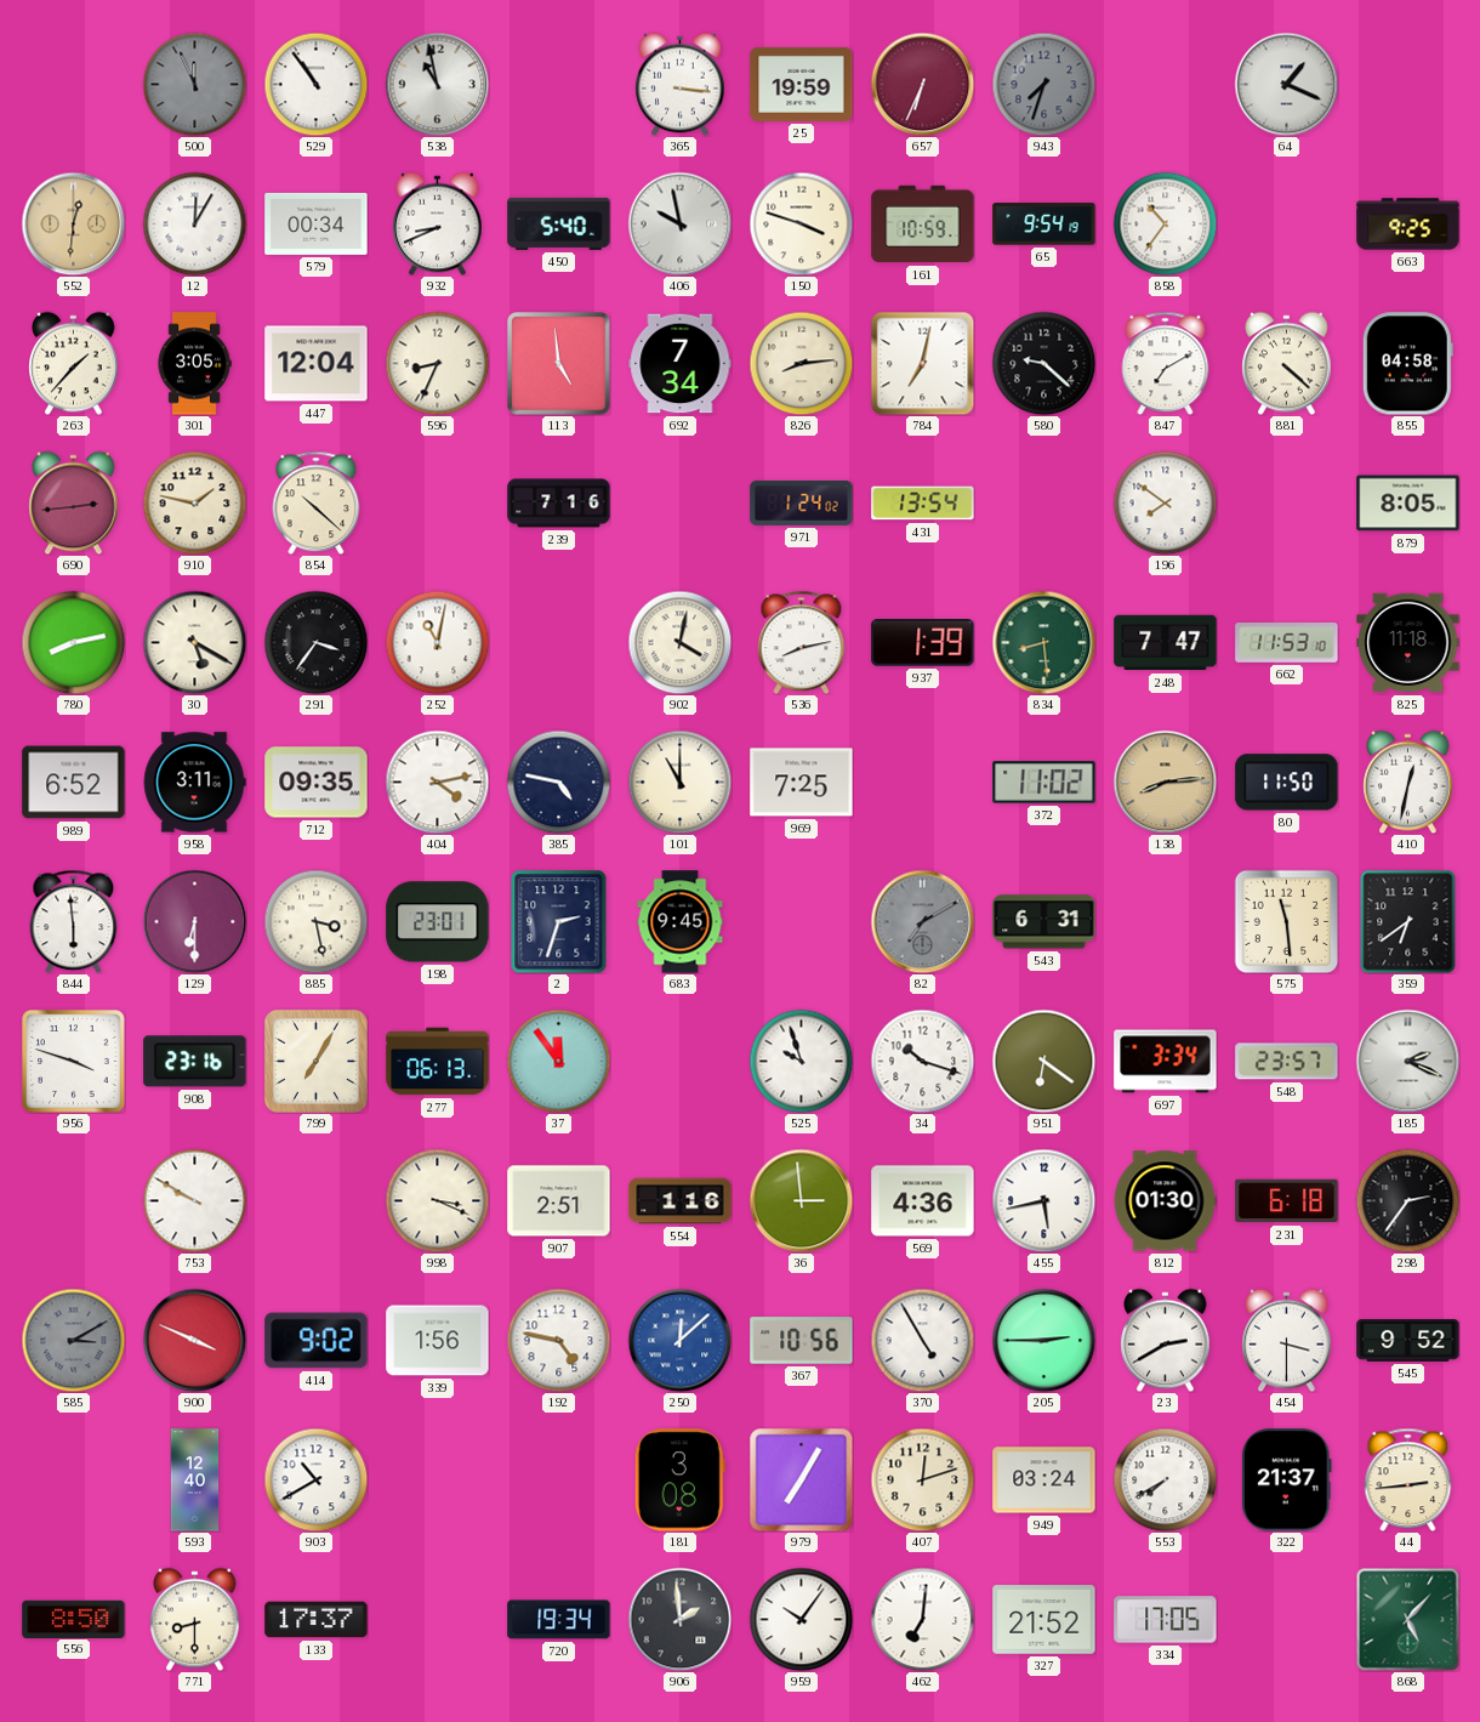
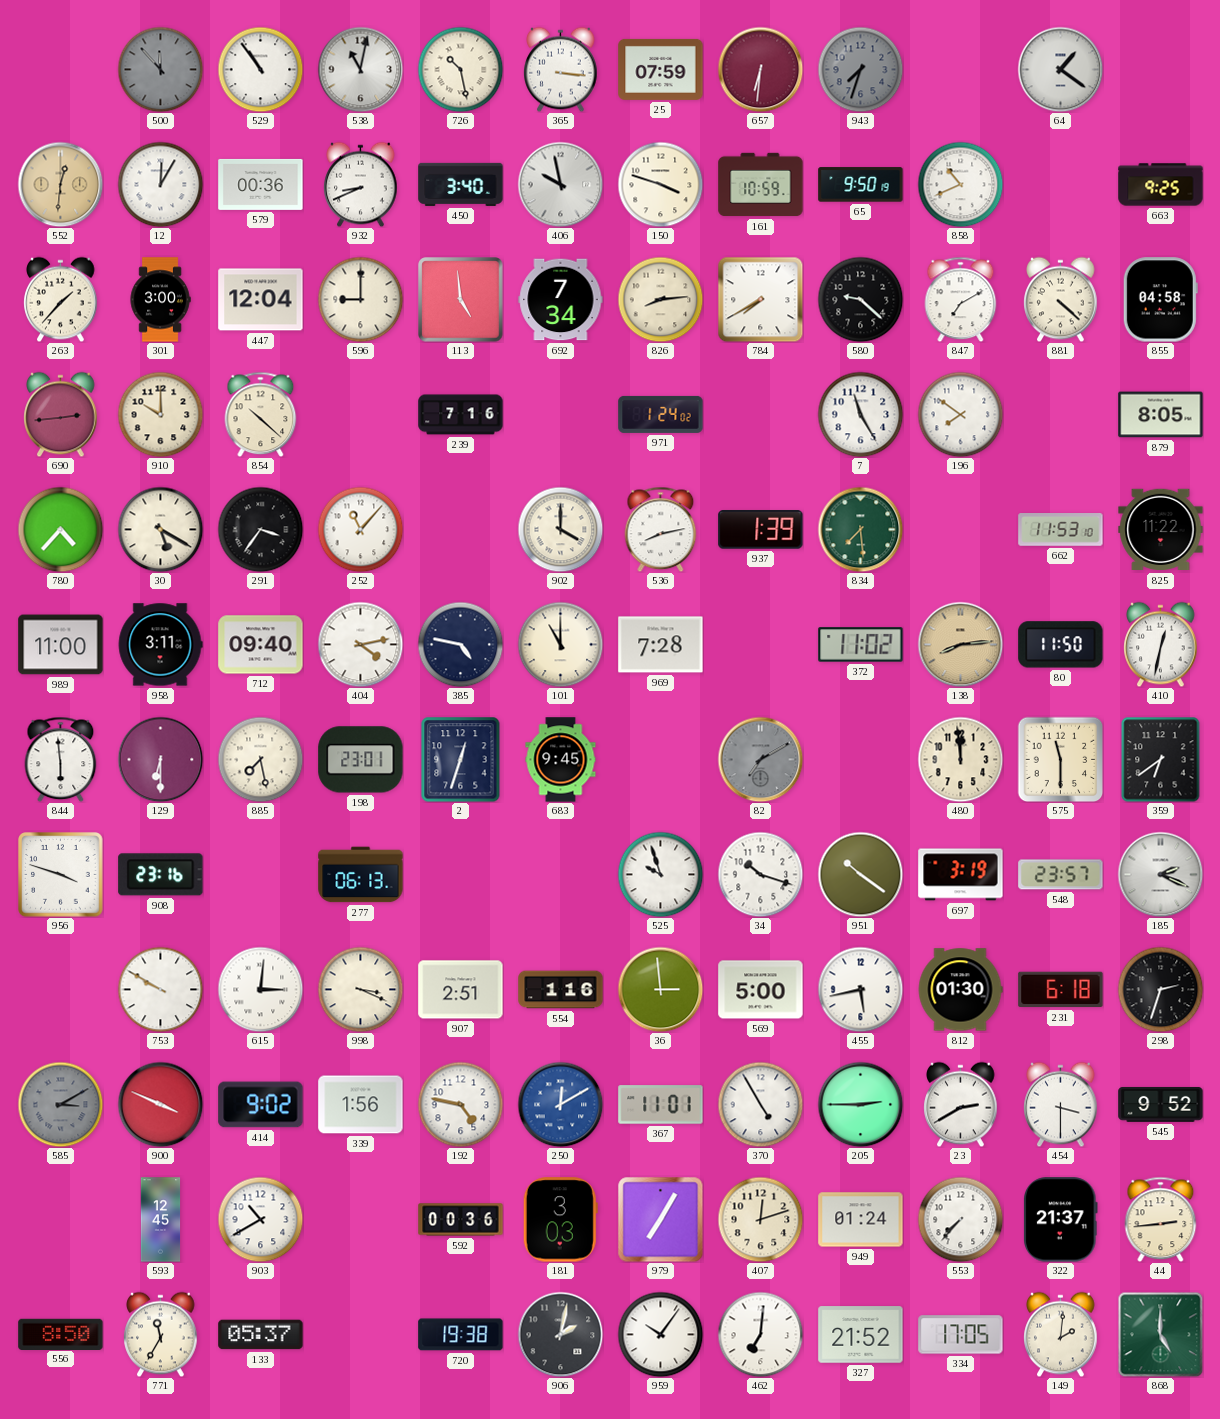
500: 11:56 -> 11:53 (160, 69)
538: 10:58 -> 11:02 (360, 69)
726: none -> 10:28 (460, 69)
25: 19:59 -> 07:59 (661, 69)
657: 6:34 -> 6:31 (760, 69)
64: 1:19 -> 1:21 (1060, 69)
579: 00:34 -> 00:36 (261, 184)
450: 5:40 -> 3:40 (461, 184)
65: 9:54 -> 9:50 (861, 185)
858: 10:36 -> 10:41 (960, 184)
301: 3:05 -> 3:00 (160, 300)
596: 8:34 -> 9:00 (360, 299)
784: 7:02 -> 7:40 (760, 299)
910: 1:47 -> 10:00 (160, 414)
431: 13:54 -> none (923, 504)
7: none -> 11:25 (860, 414)
780: 8:13 -> 4:37 (60, 529)
252: 11:02 -> 11:07 (360, 529)
902: 4:02 -> 4:00 (560, 529)
834: 8:29 -> 7:29 (860, 529)
248: 7:47 -> none (1166, 643)
825: 11:18 -> 11:22 (1161, 530)
989: 6:52 -> 11:00 (61, 645)
712: 09:35 -> 09:40 (261, 645)
969: 7:25 -> 7:28 (661, 645)
885: 3:28 -> 7:28 (260, 759)
2: 2:33 -> 12:33 (461, 759)
543: 6:31 -> none (1044, 922)
480: none -> 11:59 (960, 759)
575: 11:29 -> 11:30 (1060, 759)
799: 7:05 -> none (315, 1061)
37: 11:54 -> none (558, 1061)
951: 6:21 -> 10:21 (860, 874)
697: 3:34 -> 3:19 (961, 875)
615: none -> 3:01 (260, 989)
569: 4:36 -> 5:00 (761, 990)
298: 2:36 -> 2:33 (1160, 989)
250: 12:08 -> 12:10 (560, 1104)
367: 10:56 -> 11:01 (661, 1105)
593: 12:40 -> 12:45 (161, 1220)
592: none -> 00:36 (461, 1220)
181: 3:08 -> 3:03 (560, 1220)
949: 03:24 -> 01:24 (861, 1220)
553: 7:40 -> 7:37 (960, 1219)
771: 8:30 -> 11:35 (161, 1334)
133: 17:37 -> 05:37 (261, 1335)
720: 19:34 -> 19:38 (461, 1335)
906: 1:59 -> 2:02 (560, 1334)
149: none -> 2:01 (1061, 1334)
868: 5:07 -> 5:00 (1160, 1334)
